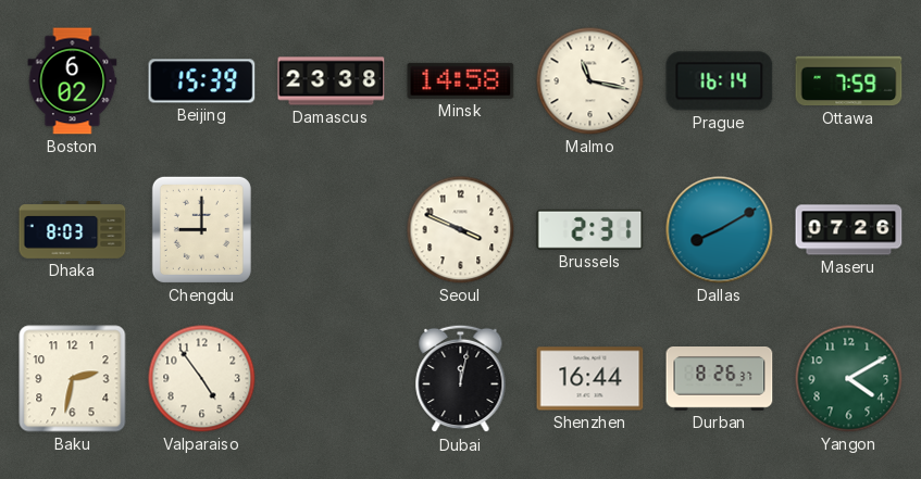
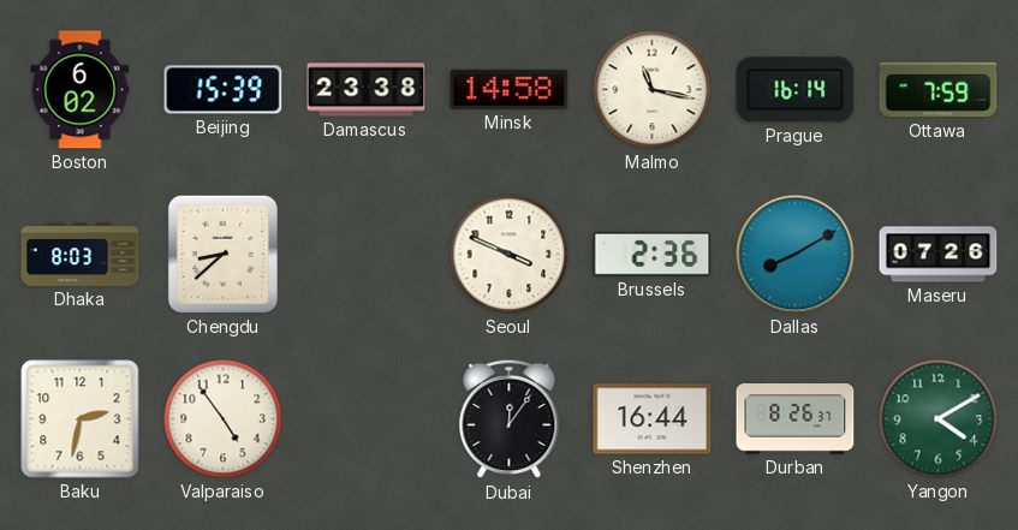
Chengdu: 9:00 -> 8:38 (222, 254)
Brussels: 2:31 -> 2:36 (653, 254)
Dubai: 12:02 -> 12:06 (510, 419)
